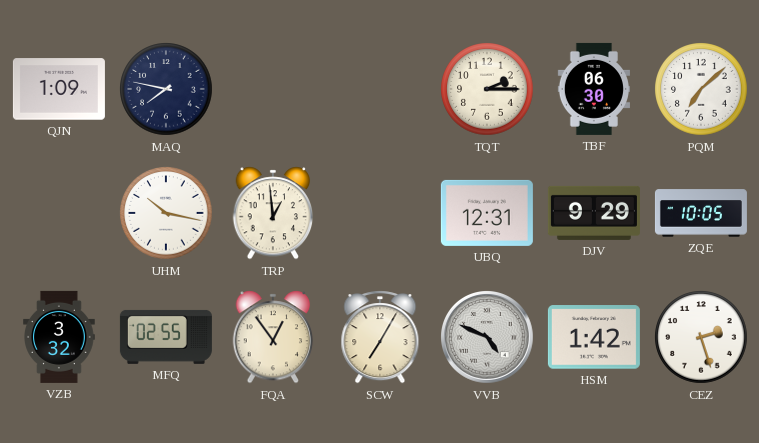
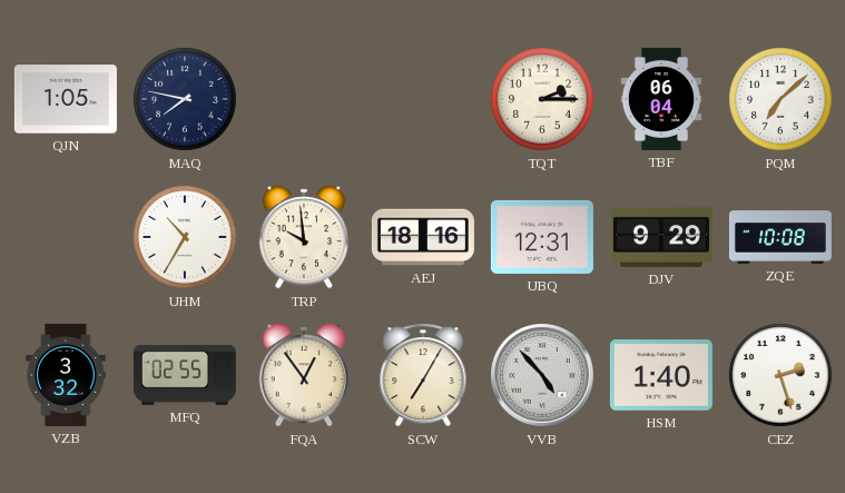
QJN: 1:09 -> 1:05 (66, 99)
TBF: 06:30 -> 06:04 (660, 99)
UHM: 10:17 -> 10:35 (185, 237)
TRP: 12:59 -> 9:59 (304, 237)
AEJ: none -> 18:16 (423, 237)
ZQE: 10:05 -> 10:08 (780, 237)
VVB: 4:49 -> 4:53 (543, 376)
HSM: 1:42 -> 1:40 (661, 375)
